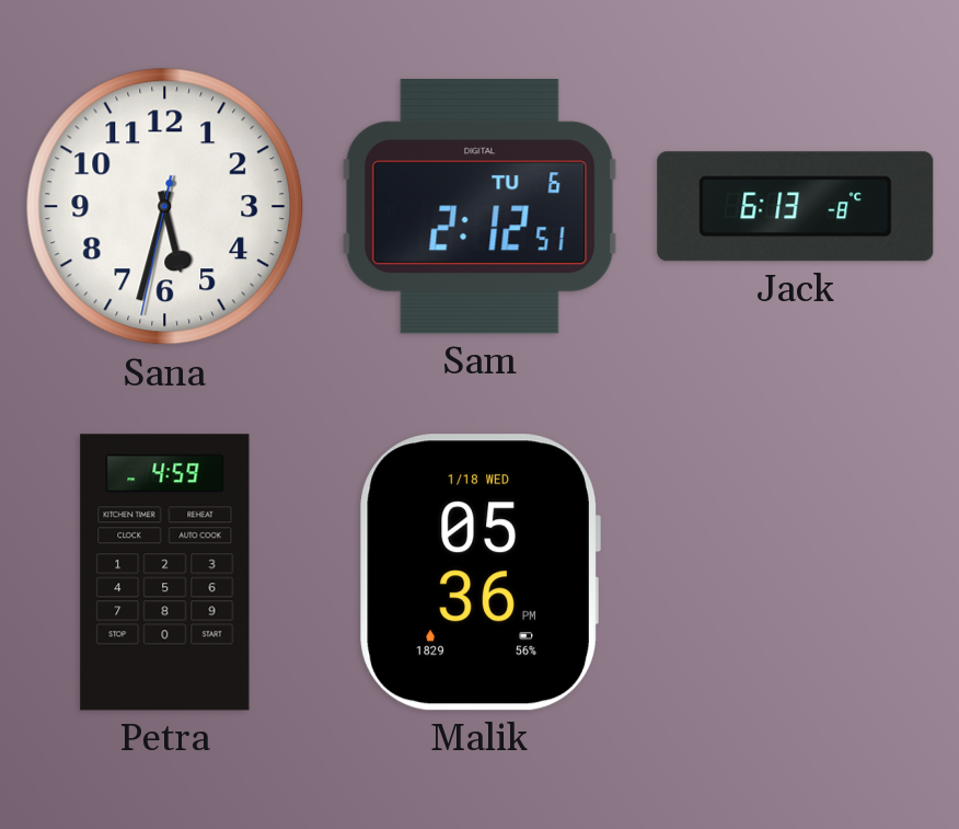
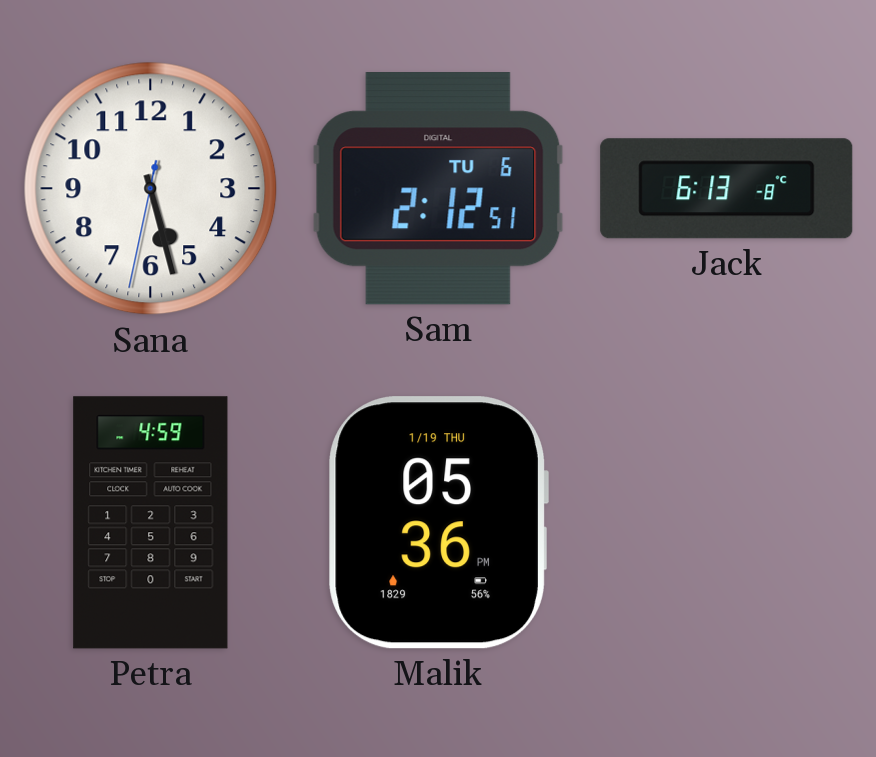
Sana: 5:32 -> 5:27 (151, 189)
Malik date: 1/18 WED -> 1/19 THU (438, 523)
